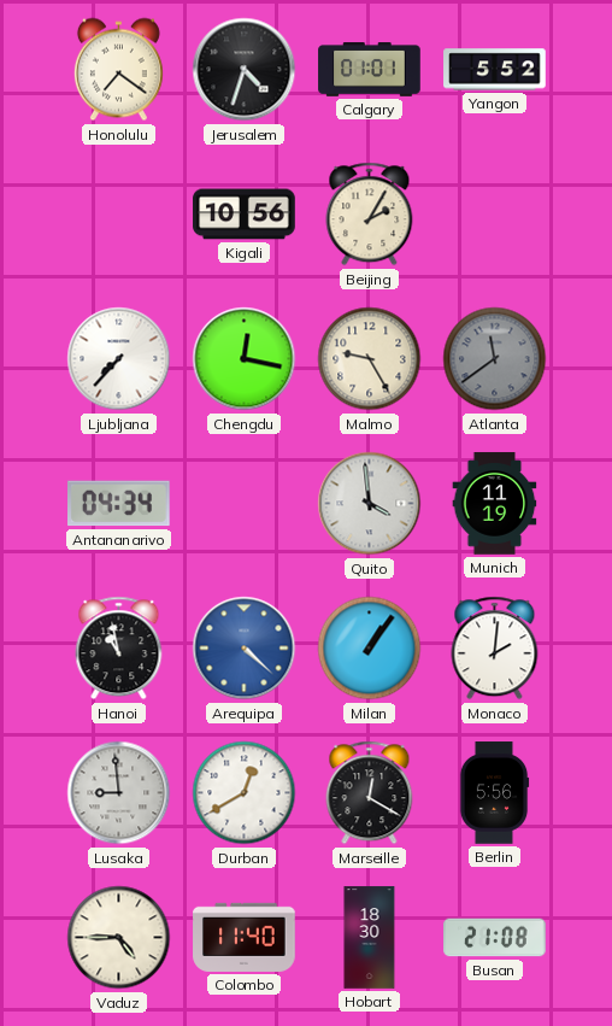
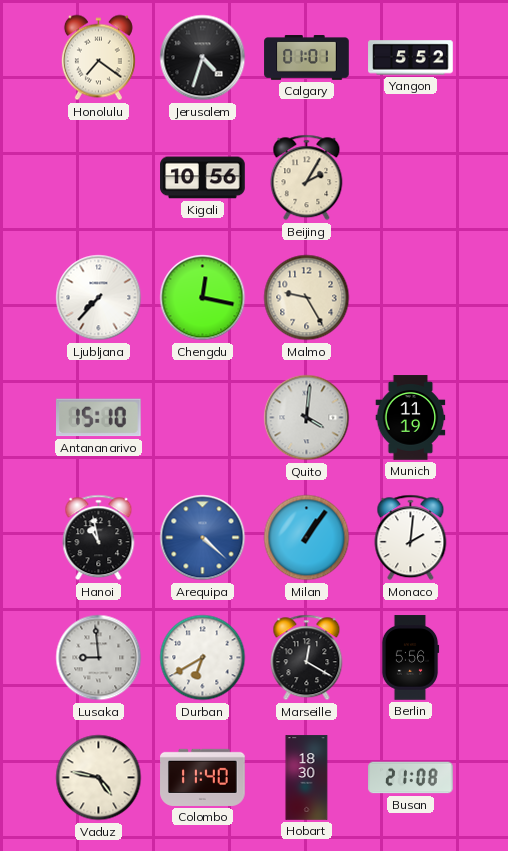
Atlanta: 11:39 -> none (495, 359)
Antananarivo: 04:34 -> 15:10 (99, 418)
Quito: 3:59 -> 4:01 (307, 418)
Durban: 12:40 -> 6:40 (203, 658)
Vaduz: 4:45 -> 4:47 (99, 778)
